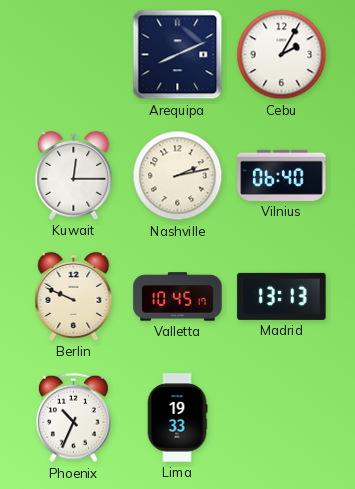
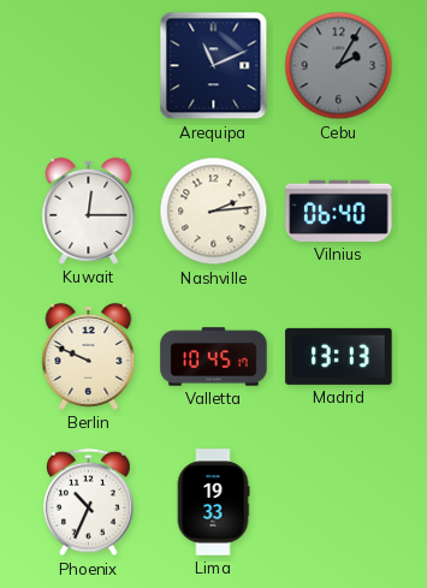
Arequipa: 8:11 -> 11:11 (214, 66)
Cebu dial: white -> grey (339, 66)
Nashville: 2:13 -> 2:14 (214, 212)
